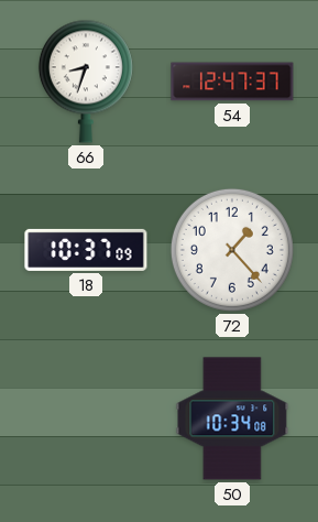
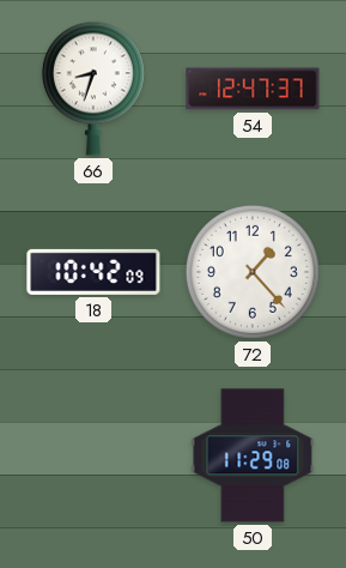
18: 10:37 -> 10:42 (93, 272)
50: 10:34 -> 11:29 (253, 455)
